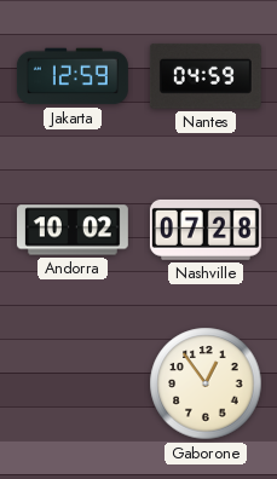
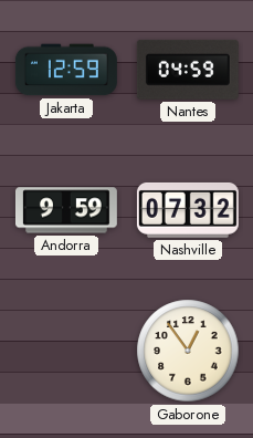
Andorra: 10:02 -> 9:59 (66, 210)
Nashville: 07:28 -> 07:32 (188, 210)
